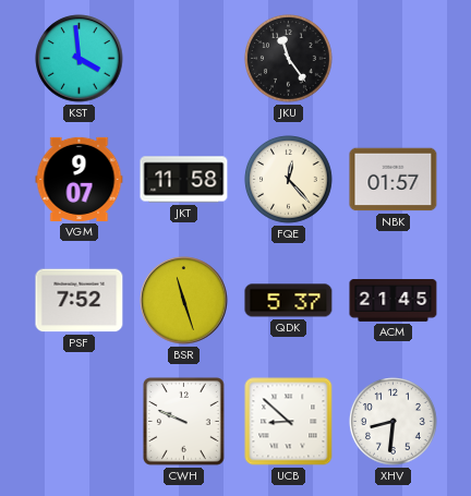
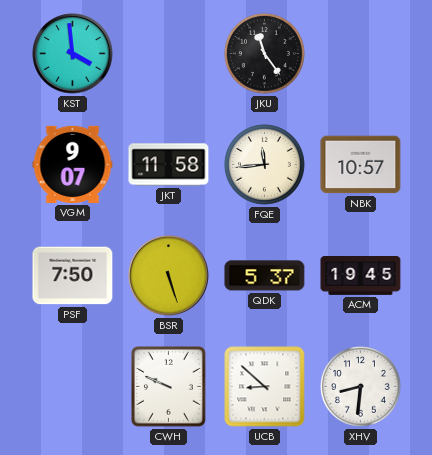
FQE: 12:23 -> 11:44 (265, 165)
NBK: 01:57 -> 10:57 (361, 165)
PSF: 7:52 -> 7:50 (73, 276)
BSR: 11:27 -> 5:27 (169, 276)
ACM: 21:45 -> 19:45 (361, 276)
